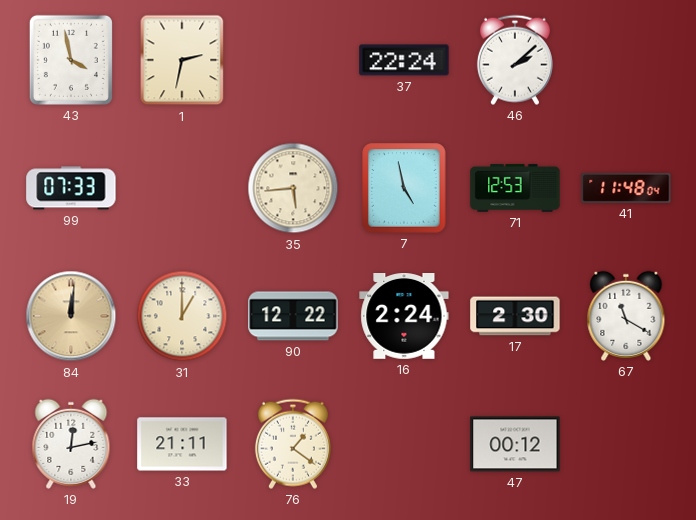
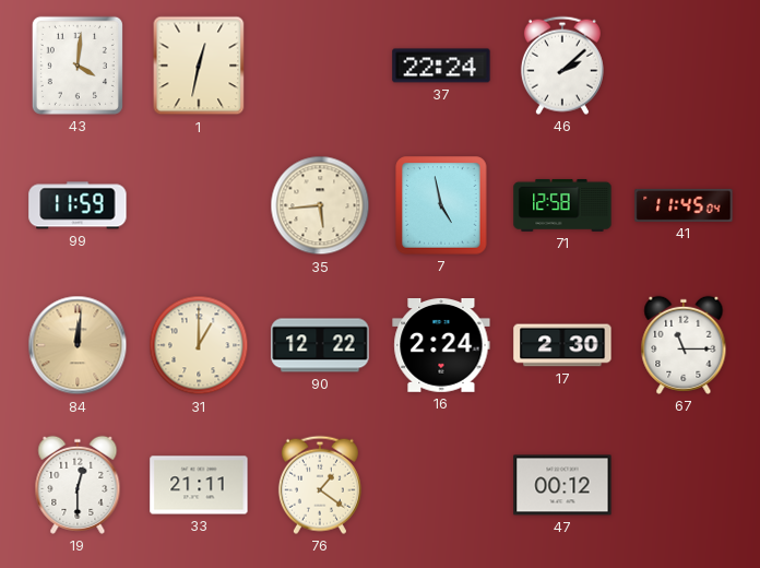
43: 3:58 -> 4:01 (78, 66)
1: 2:32 -> 12:32 (199, 66)
99: 07:33 -> 11:59 (78, 205)
71: 12:53 -> 12:58 (562, 205)
41: 11:48 -> 11:45 (684, 205)
67: 11:20 -> 11:15 (684, 345)
19: 12:13 -> 12:30 (78, 485)
